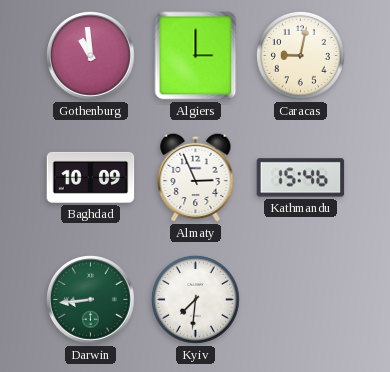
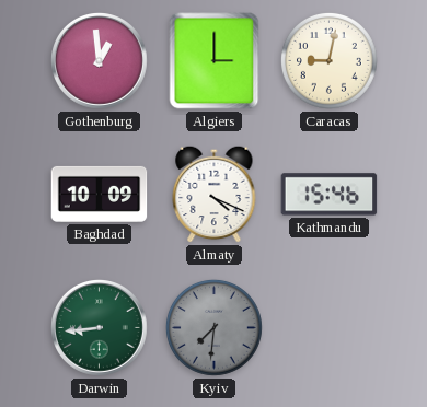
Gothenburg: 10:59 -> 12:59 (100, 61)
Almaty: 2:56 -> 4:19 (215, 194)
Kyiv dial: white -> grey (215, 328)
